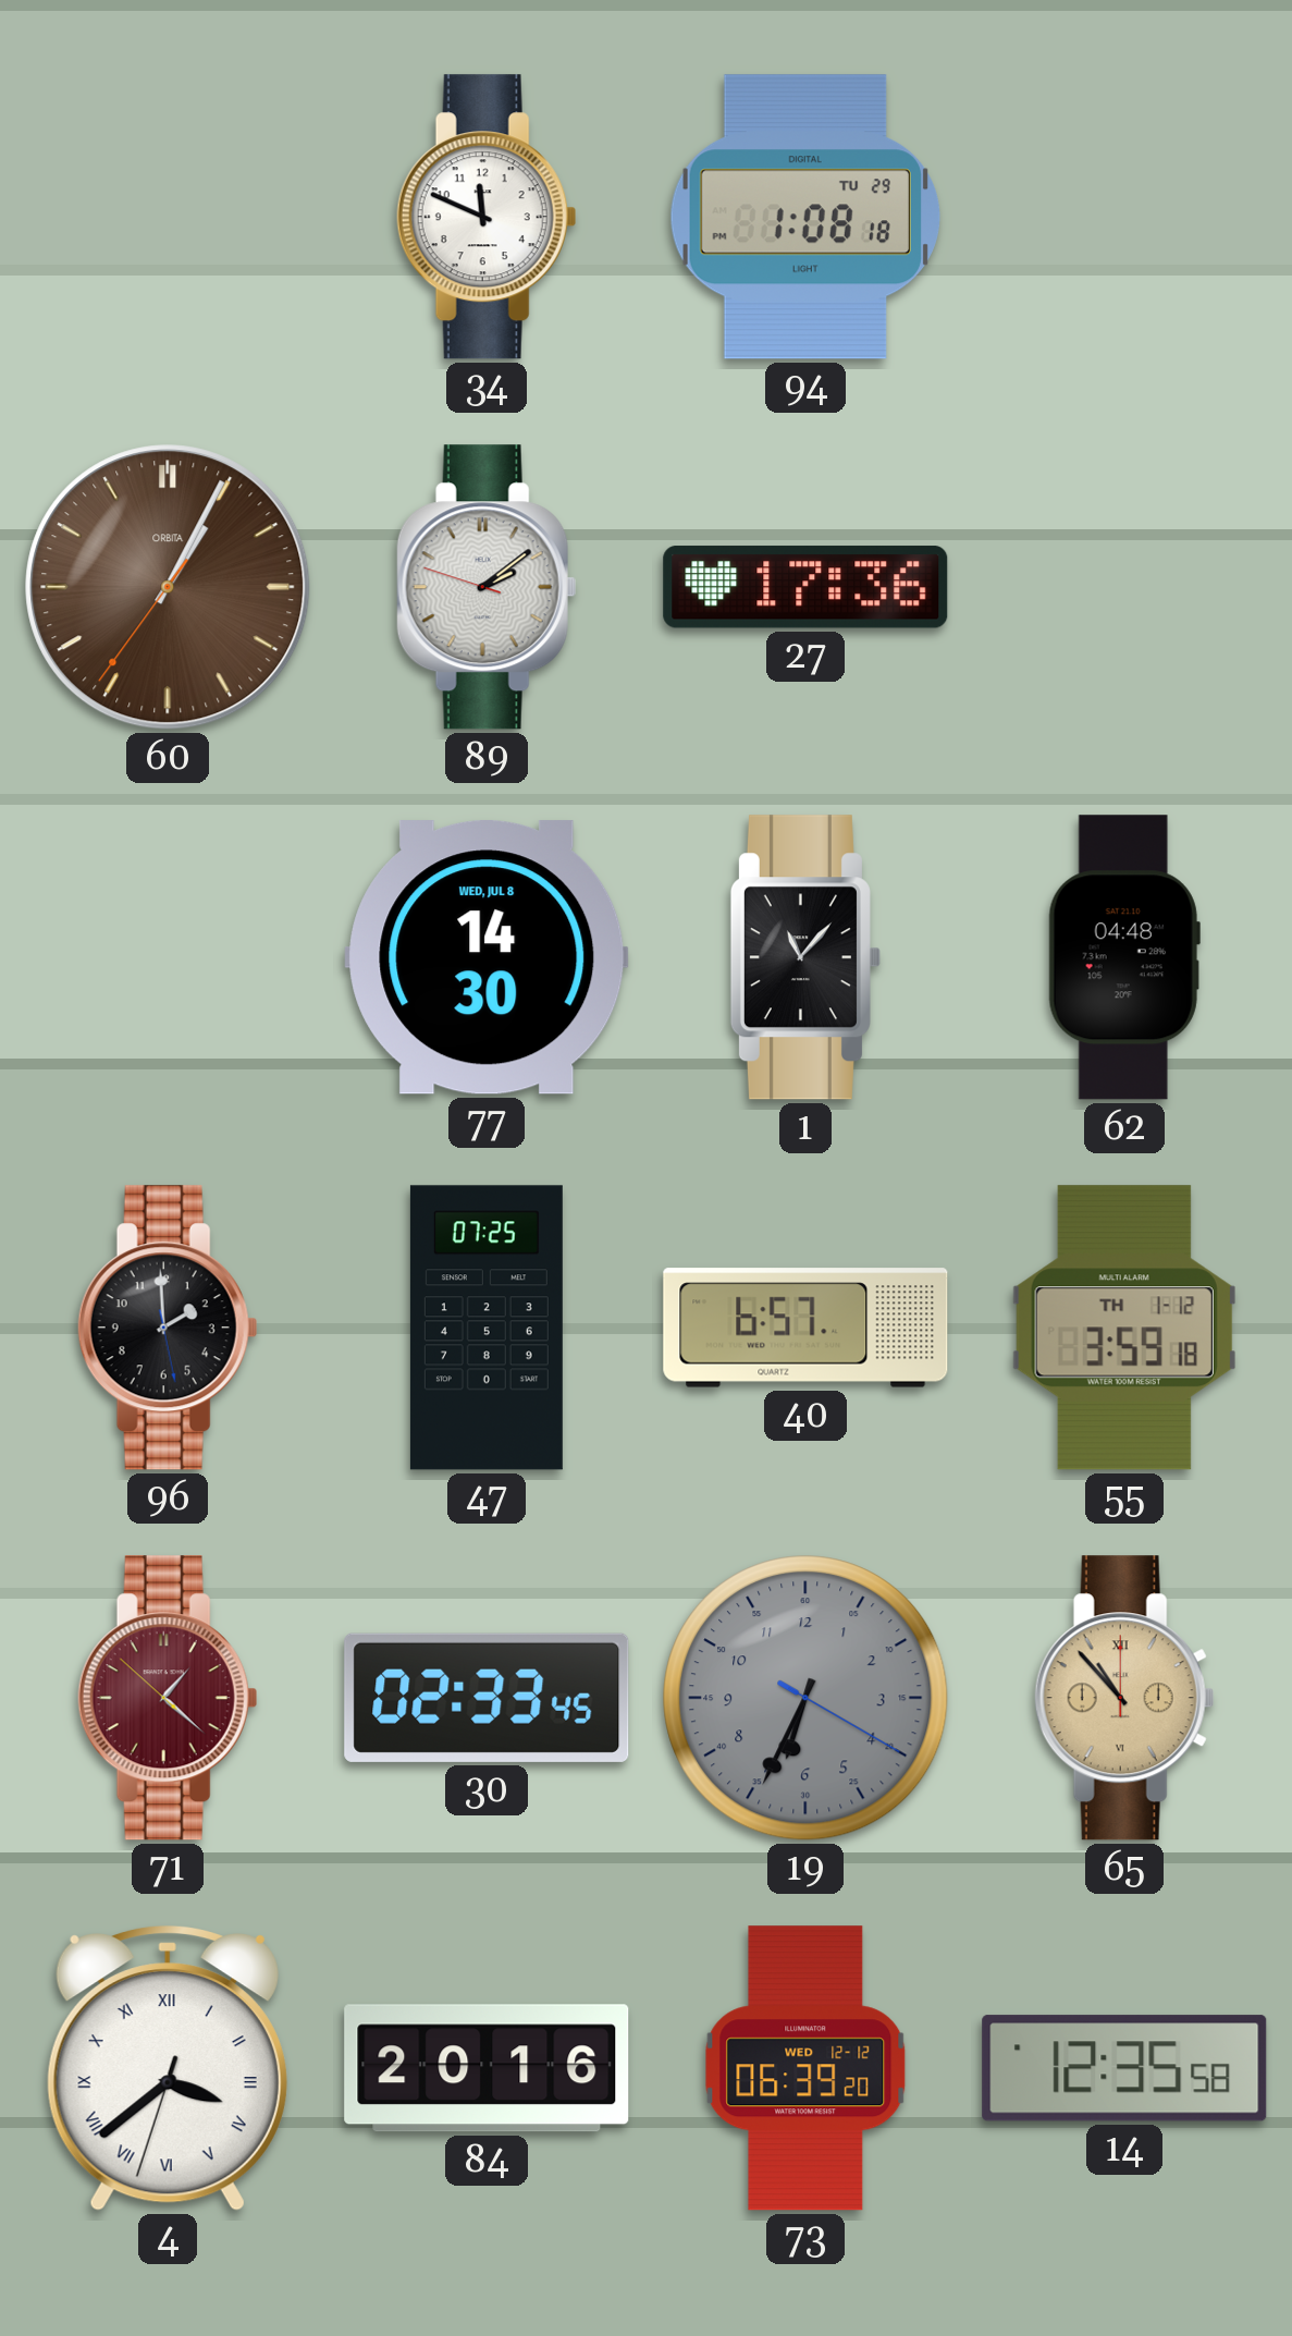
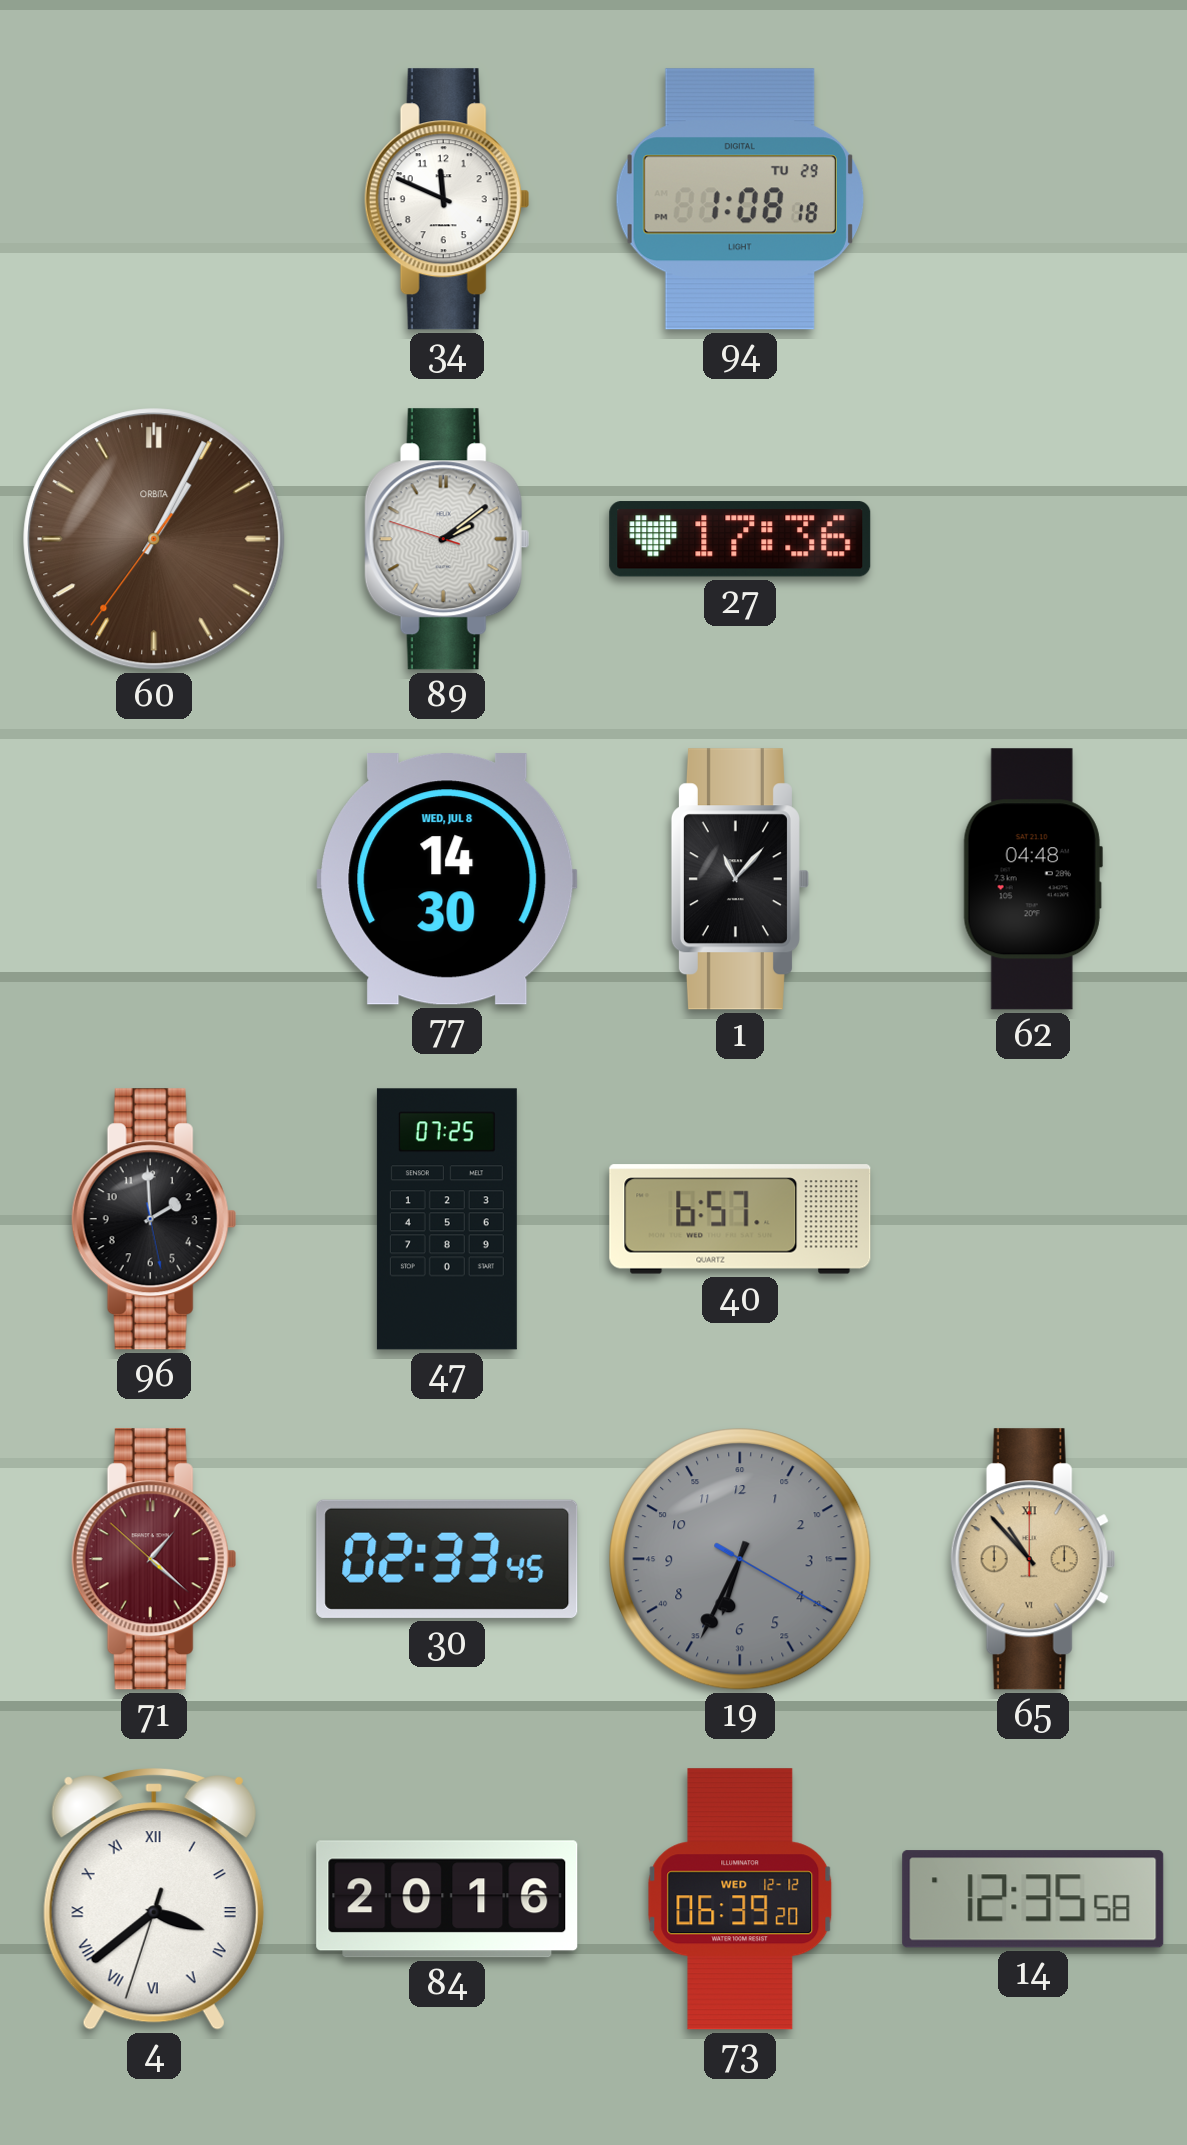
55: 3:59 -> none (1124, 1328)
